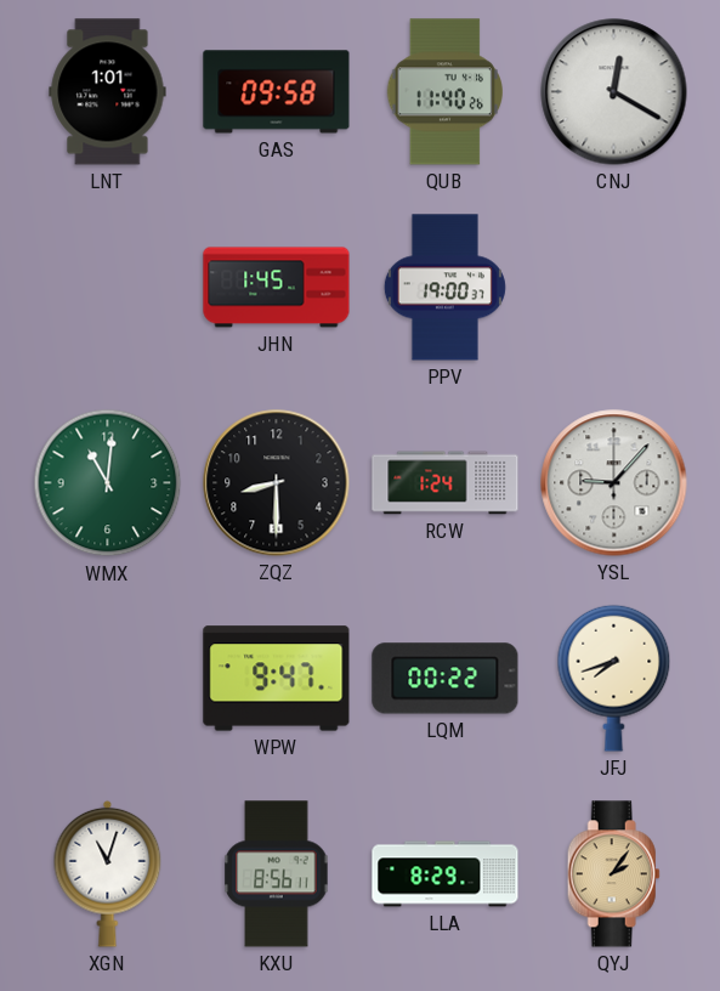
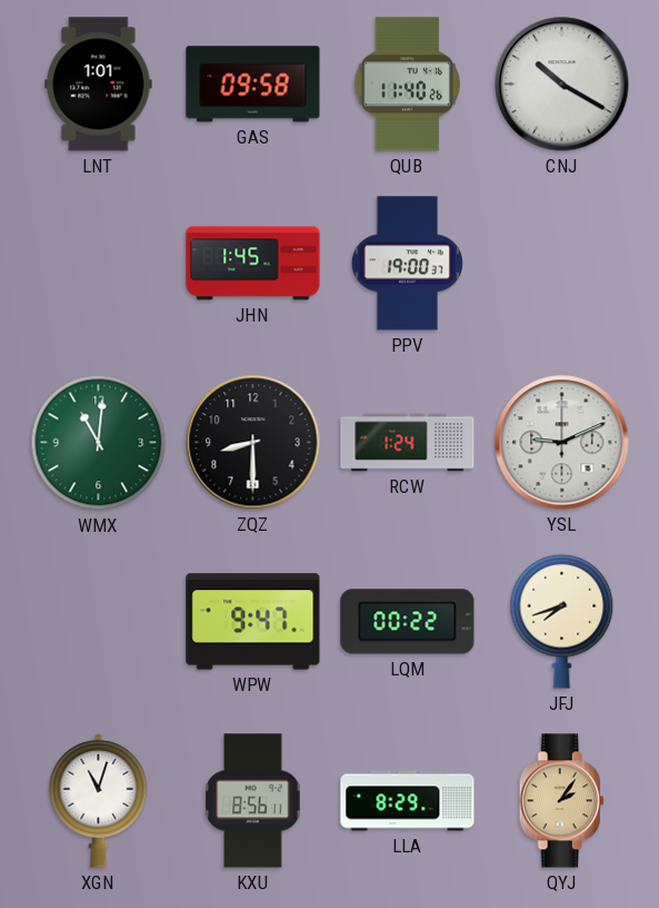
CNJ: 12:20 -> 10:20 (562, 85)
YSL: 9:07 -> 9:11 (562, 443)
